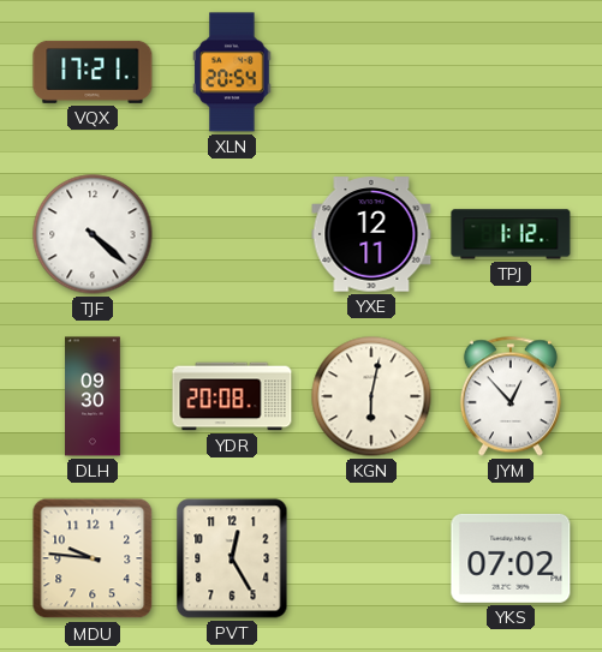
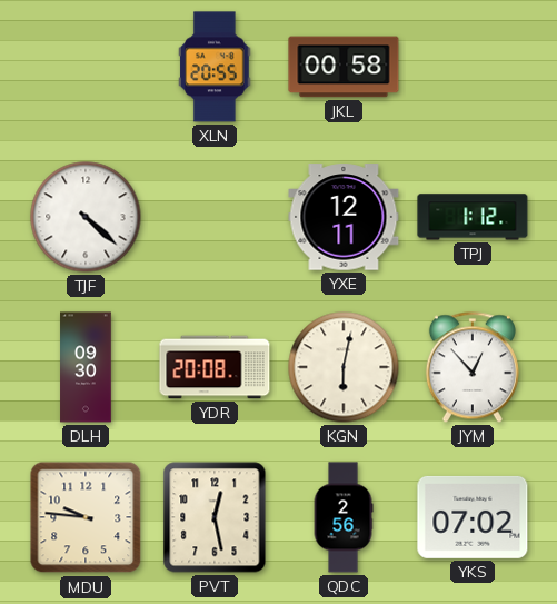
VQX: 17:21 -> none (93, 72)
XLN: 20:54 -> 20:55 (215, 67)
JKL: none -> 00:58 (344, 67)
PVT: 12:25 -> 12:28 (215, 517)
QDC: none -> 2:56 (344, 517)
